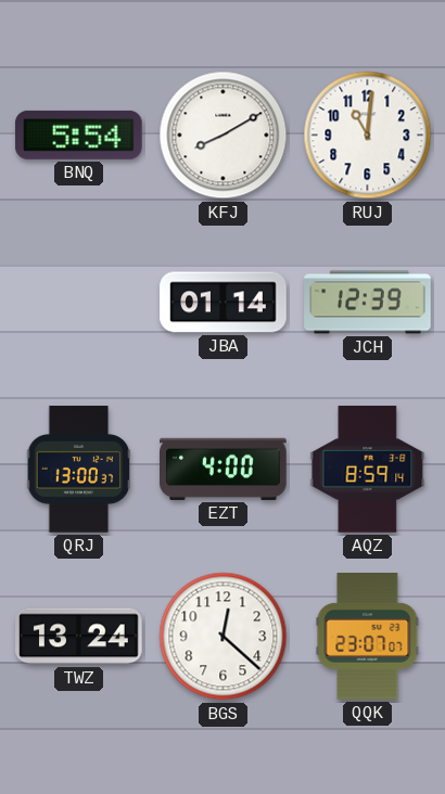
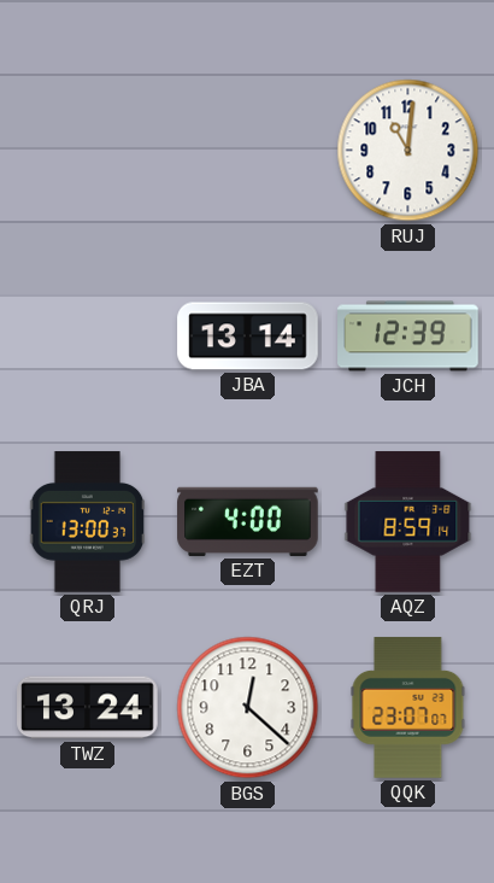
BNQ: 5:54 -> none (79, 135)
KFJ: 8:10 -> none (224, 136)
JBA: 01:14 -> 13:14 (248, 337)
